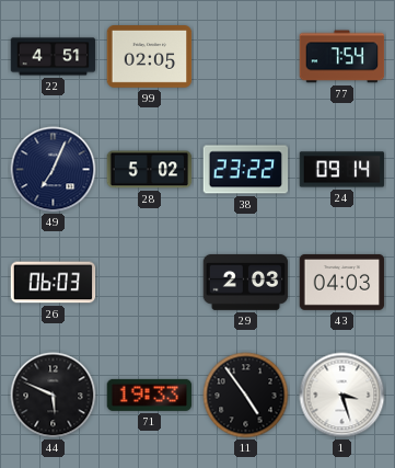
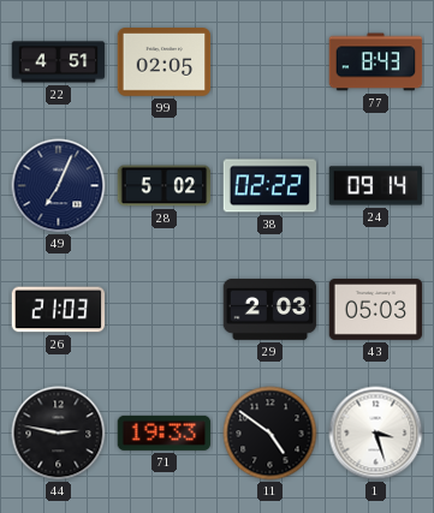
77: 7:54 -> 8:43 (376, 62)
38: 23:22 -> 02:22 (270, 186)
26: 06:03 -> 21:03 (59, 310)
43: 04:03 -> 05:03 (376, 310)
44: 5:49 -> 2:47 (59, 434)
11: 4:54 -> 4:51 (270, 434)
